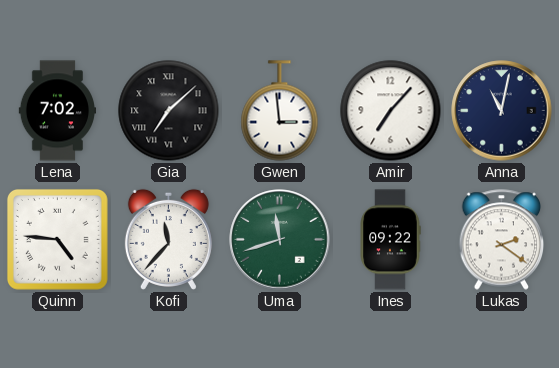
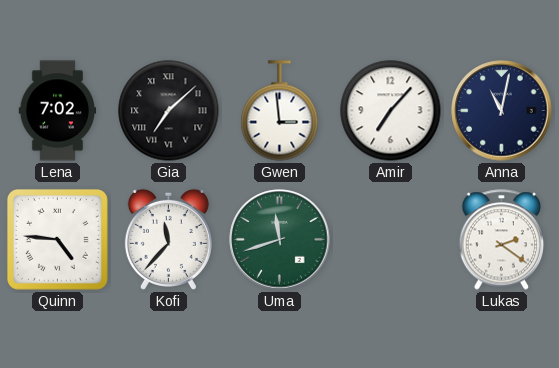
Ines: 09:22 -> none (390, 240)
